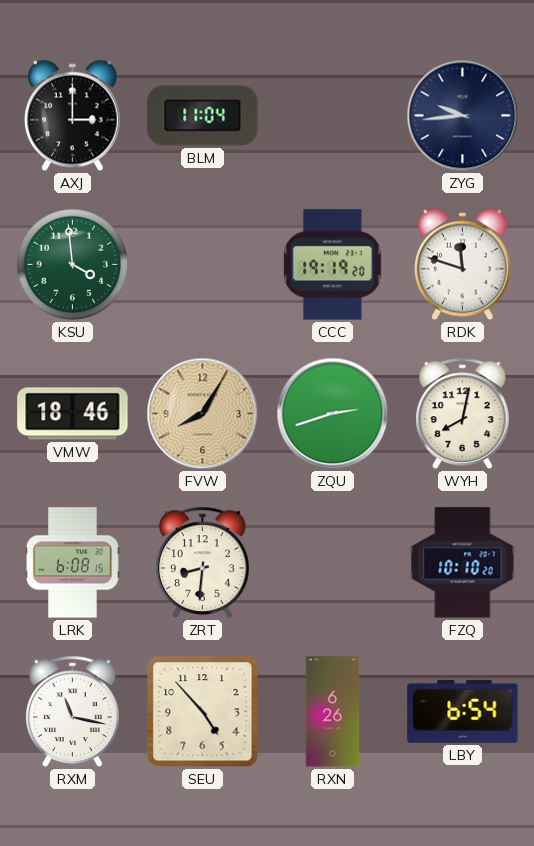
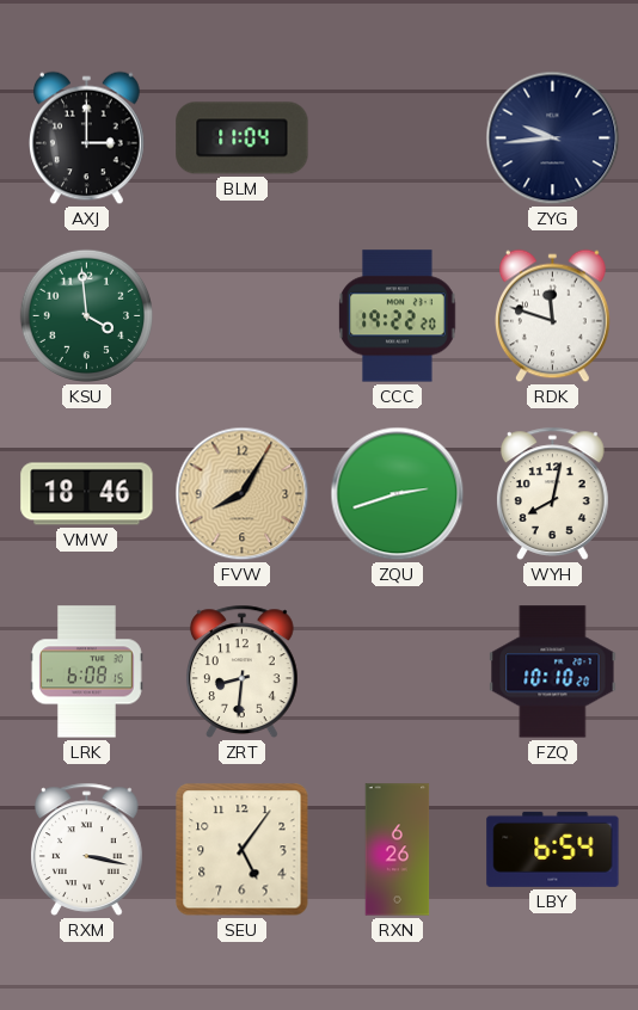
CCC: 19:19 -> 19:22 (398, 316)
RXM: 11:17 -> 3:17 (87, 849)
SEU: 4:53 -> 5:06 (243, 850)
